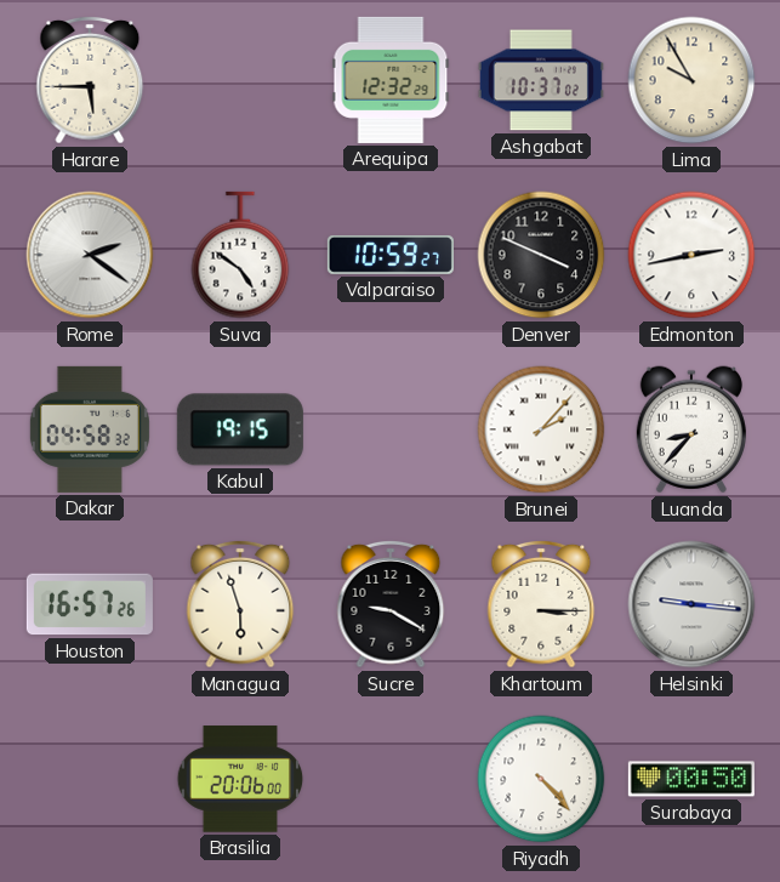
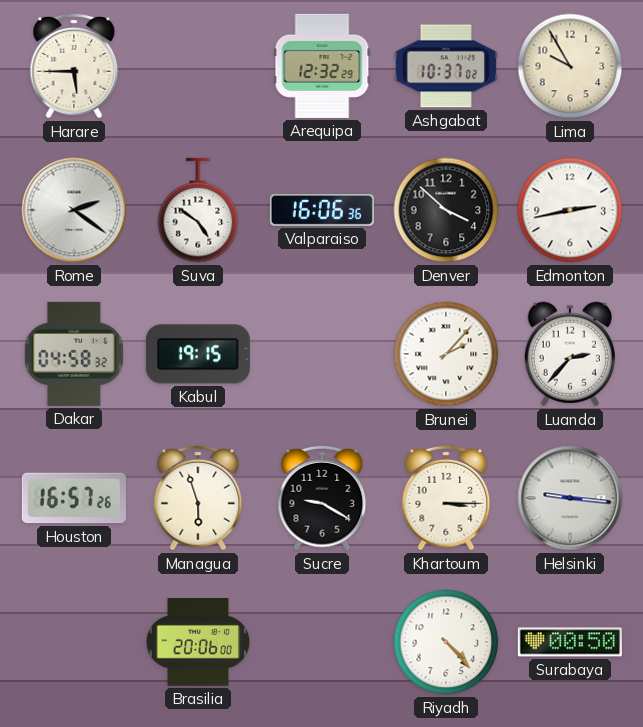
Valparaiso: 10:59 -> 16:06 (322, 210)
Denver: 3:49 -> 3:52 (446, 210)
Luanda: 8:37 -> 2:37 (570, 354)
